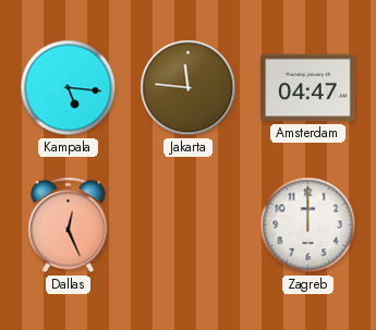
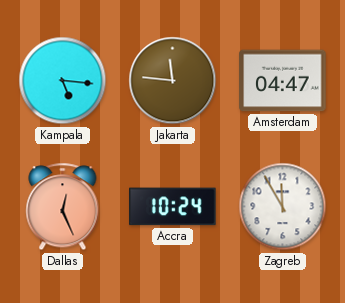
Accra: none -> 10:24 (173, 207)
Zagreb: 12:00 -> 11:55 (283, 207)
